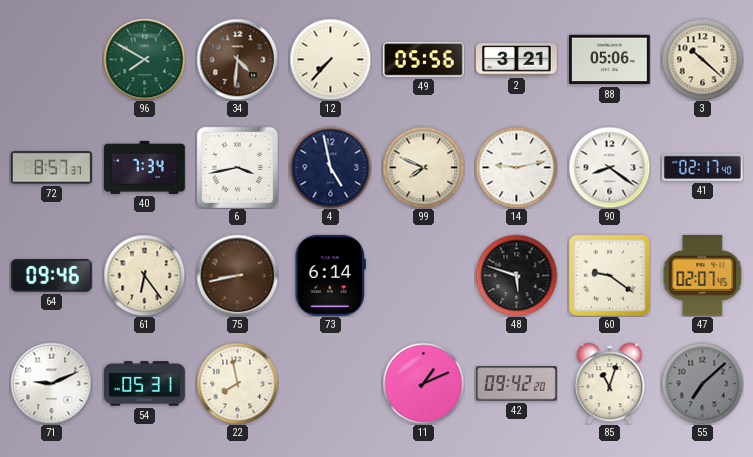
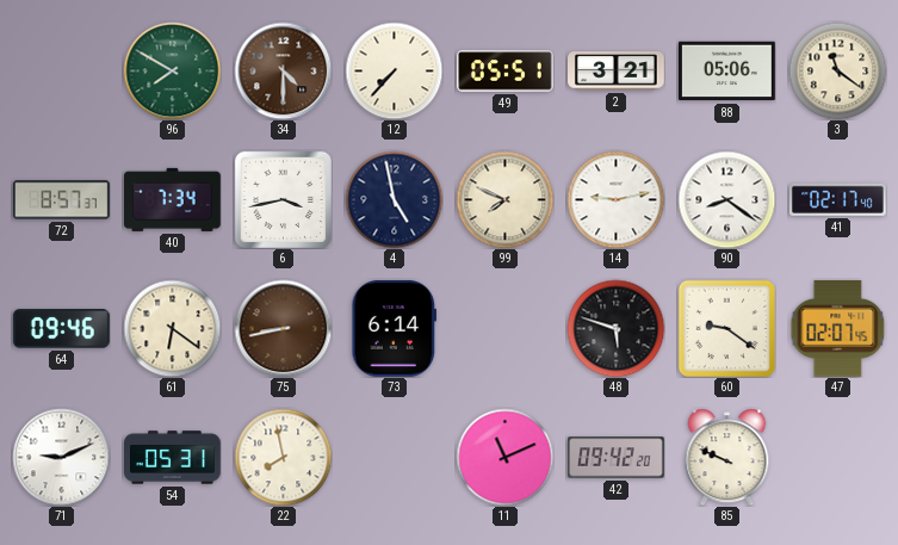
34: 4:31 -> 4:30 (283, 70)
49: 05:56 -> 05:51 (506, 72)
3: 10:22 -> 11:21 (837, 70)
61: 6:24 -> 6:21 (172, 328)
11: 1:11 -> 11:11 (504, 457)
85: 11:03 -> 9:49 (727, 457)
55: 7:08 -> none (702, 383)
